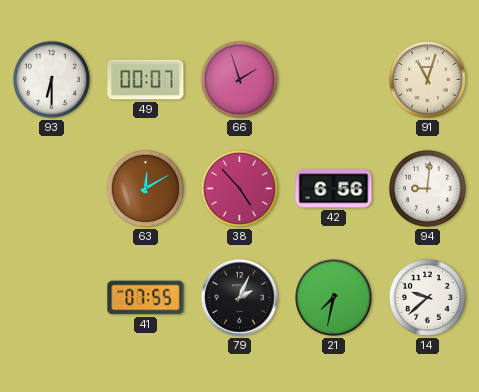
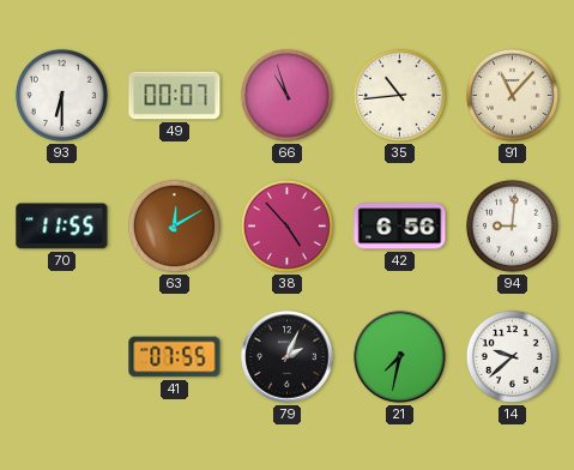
66: 1:57 -> 10:57 (286, 95)
35: none -> 10:44 (399, 95)
91: 11:03 -> 11:07 (512, 95)
70: none -> 11:55 (62, 227)
